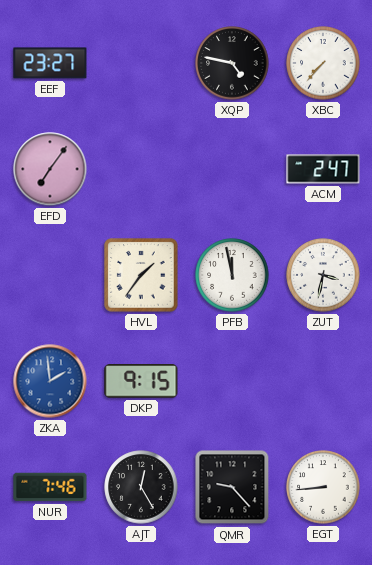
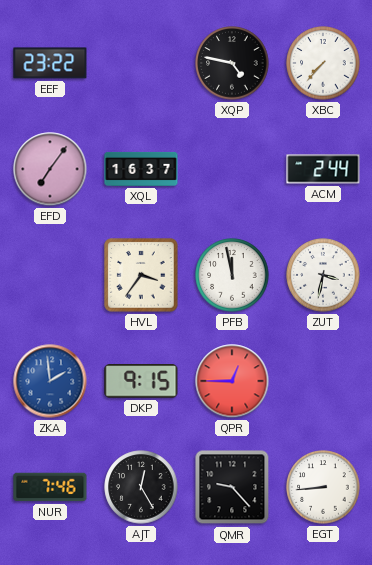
EEF: 23:27 -> 23:22 (50, 63)
XQL: none -> 16:37 (141, 169)
ACM: 2:47 -> 2:44 (323, 169)
HVL: 1:36 -> 3:36 (141, 275)
QPR: none -> 12:45 (232, 381)
